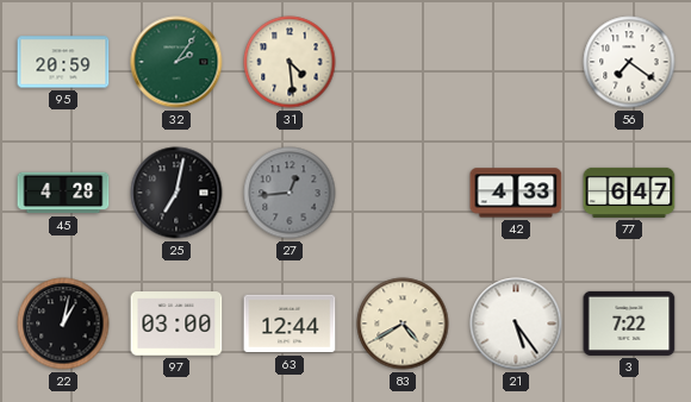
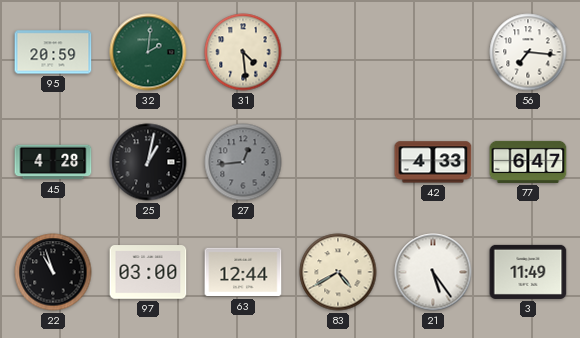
32: 2:06 -> 2:01 (148, 52)
56: 7:21 -> 7:16 (528, 52)
25: 7:02 -> 1:02 (148, 162)
22: 1:02 -> 10:57 (53, 272)
3: 7:22 -> 11:49 (528, 272)
